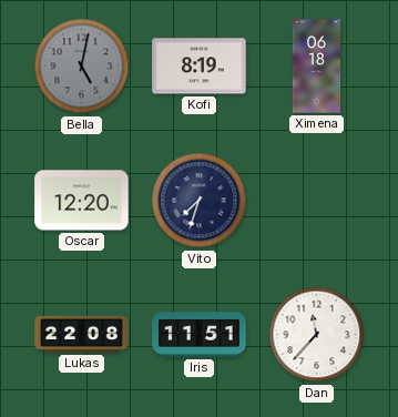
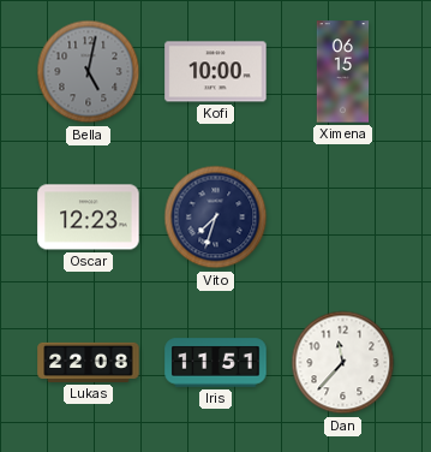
Kofi: 8:19 -> 10:00 (216, 72)
Ximena: 06:18 -> 06:15 (343, 72)
Oscar: 12:20 -> 12:23 (89, 218)
